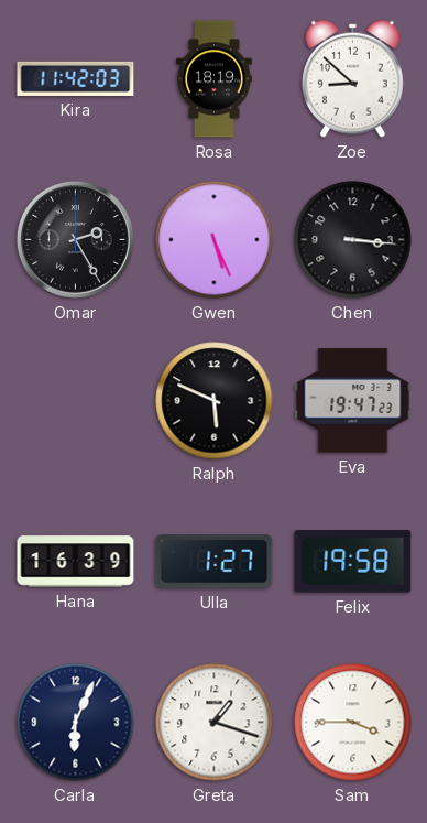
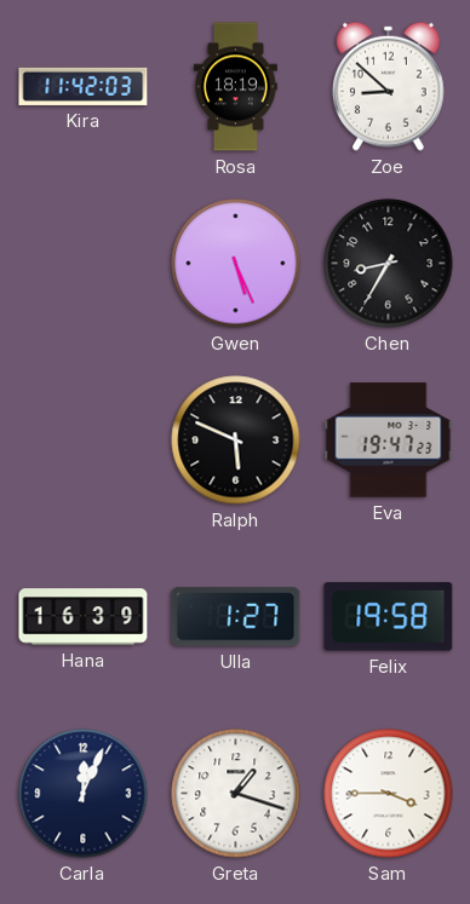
Omar: 2:25 -> none (75, 239)
Chen: 3:16 -> 8:35 (389, 264)
Carla: 6:04 -> 12:04 (84, 794)
